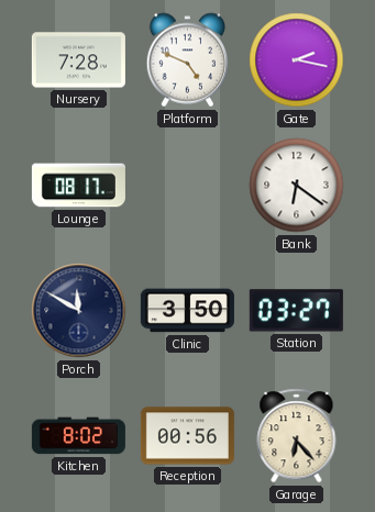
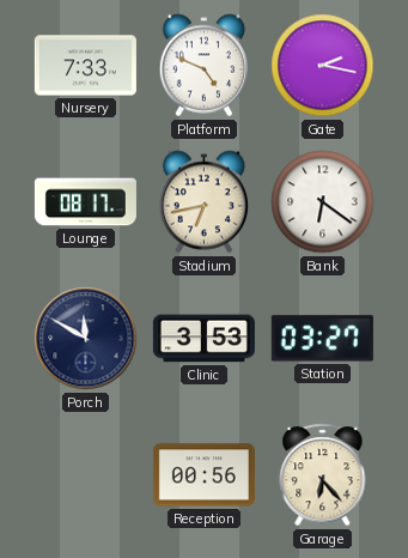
Nursery: 7:28 -> 7:33 (85, 66)
Stadium: none -> 6:43 (205, 202)
Clinic: 3:50 -> 3:53 (203, 339)
Kitchen: 8:02 -> none (78, 436)
